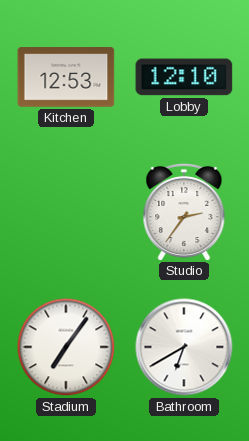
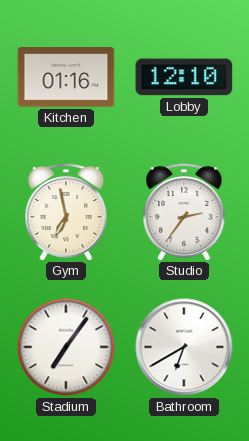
Kitchen: 12:53 -> 01:16 (66, 77)
Gym: none -> 6:58 (66, 211)
